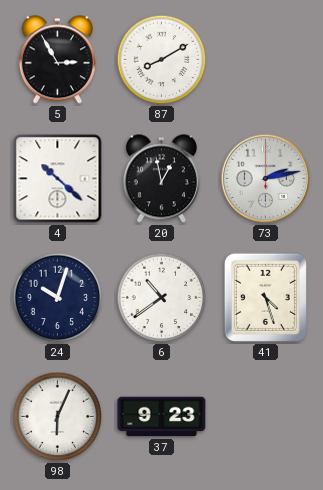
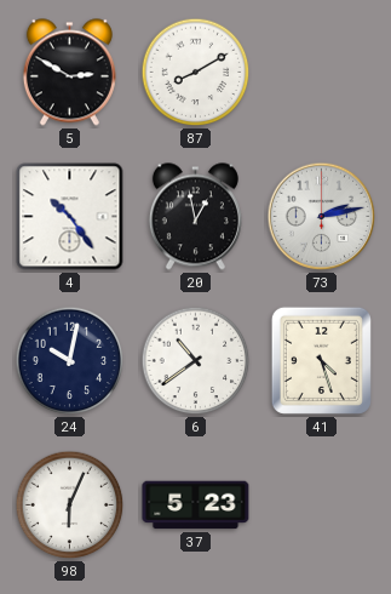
5: 2:55 -> 2:50 (69, 73)
4: 10:22 -> 10:24 (70, 217)
24: 10:03 -> 10:02 (70, 361)
37: 9:23 -> 5:23 (196, 506)
